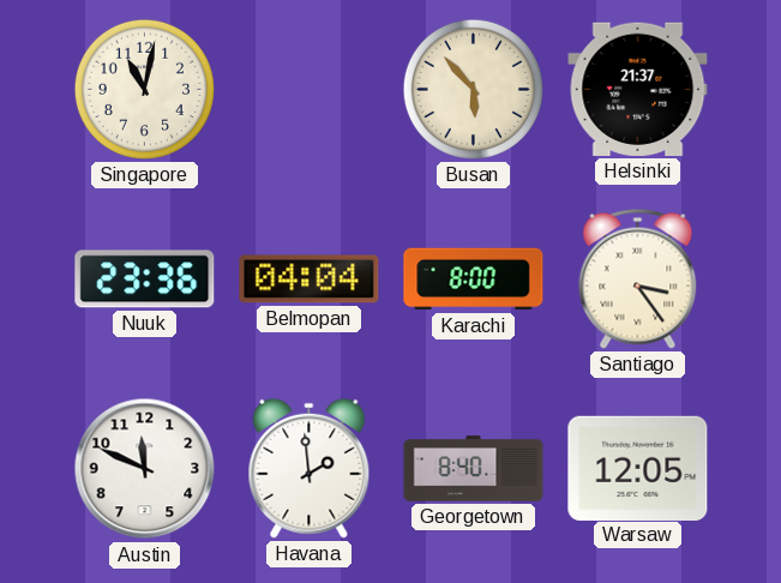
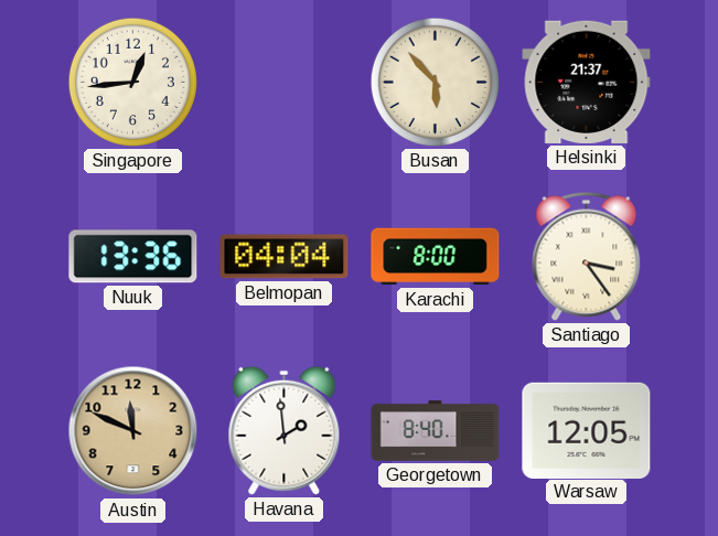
Singapore: 11:02 -> 12:44 (132, 82)
Nuuk: 23:36 -> 13:36 (133, 257)
Austin dial: white -> champagne (133, 431)
